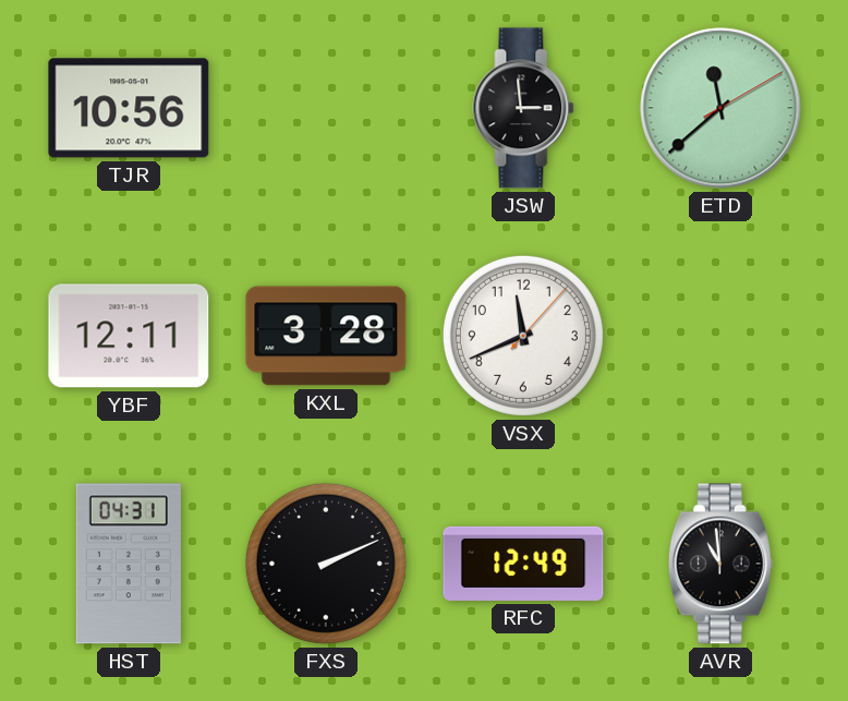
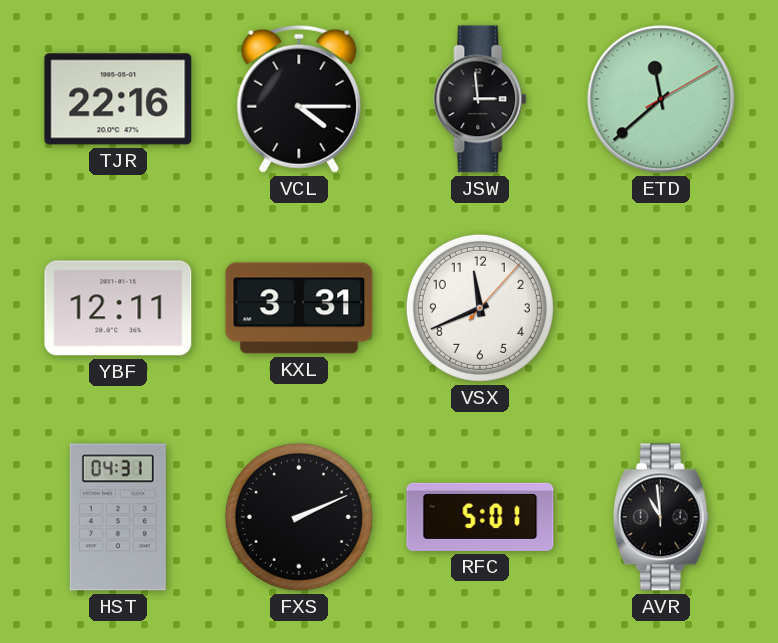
TJR: 10:56 -> 22:16 (118, 99)
VCL: none -> 4:15 (299, 99)
KXL: 3:28 -> 3:31 (299, 308)
RFC: 12:49 -> 5:01 (480, 517)
